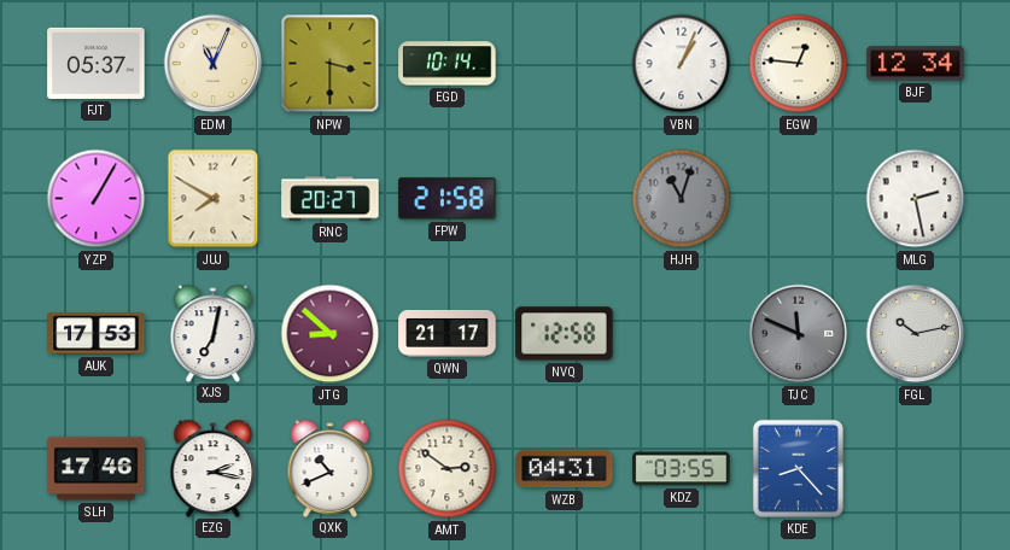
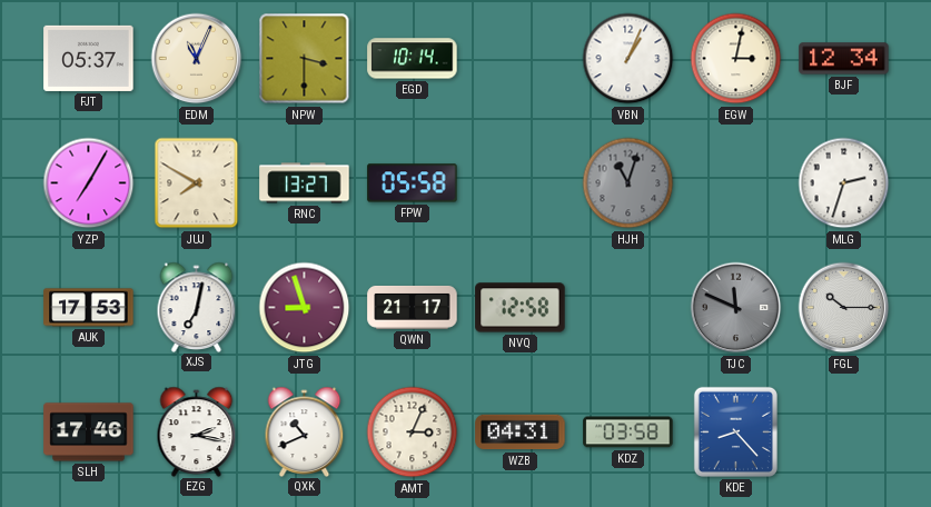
EGW: 12:46 -> 3:02 (736, 59)
YZP: 1:05 -> 7:05 (89, 183)
RNC: 20:27 -> 13:27 (305, 183)
FPW: 21:58 -> 05:58 (413, 183)
MLG: 2:28 -> 2:33 (844, 183)
JTG: 8:52 -> 8:57 (305, 308)
FGL: 10:13 -> 10:15 (844, 308)
AMT: 2:51 -> 3:04 (413, 433)
KDZ: 03:55 -> 03:58 (628, 433)
